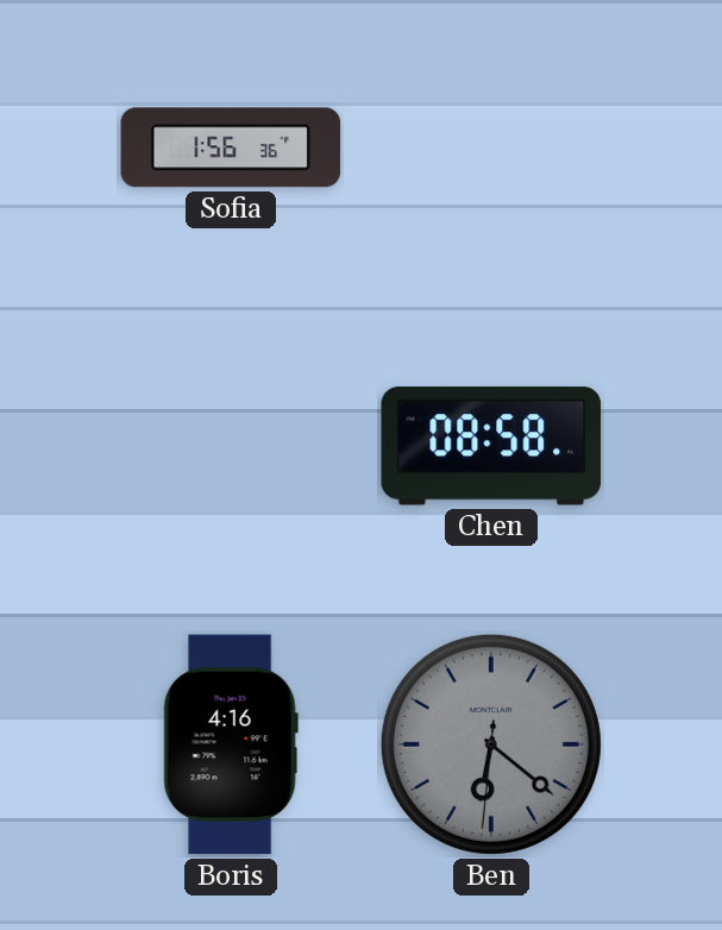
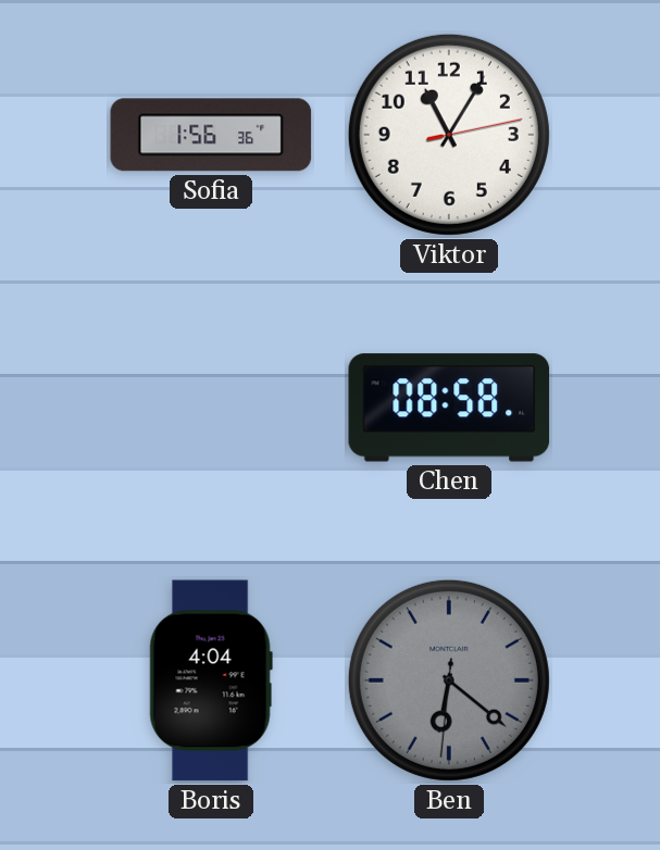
Viktor: none -> 11:05 (449, 135)
Boris: 4:16 -> 4:04 (211, 680)
